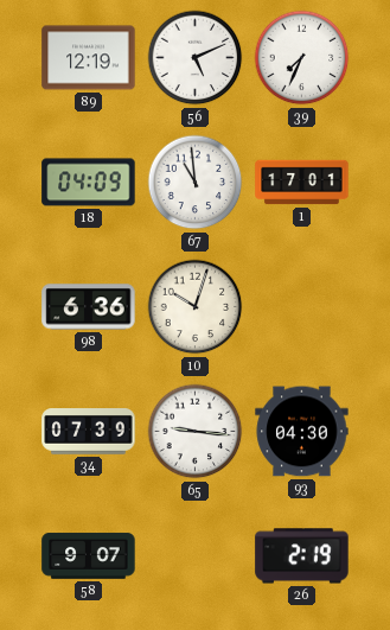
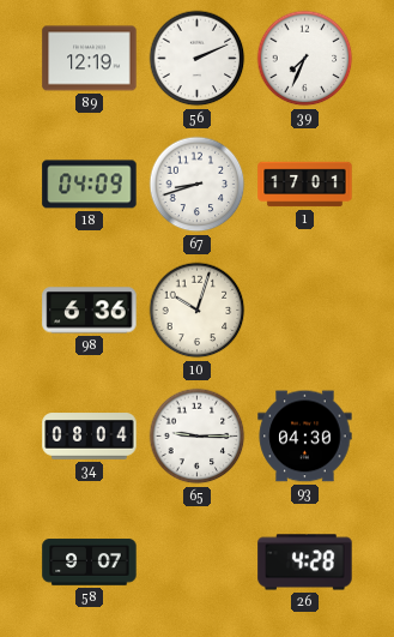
56: 5:11 -> 2:11 (198, 59)
67: 10:59 -> 8:42 (198, 185)
34: 07:39 -> 08:04 (90, 437)
65: 9:16 -> 9:15 (198, 437)
26: 2:19 -> 4:28 (305, 563)
